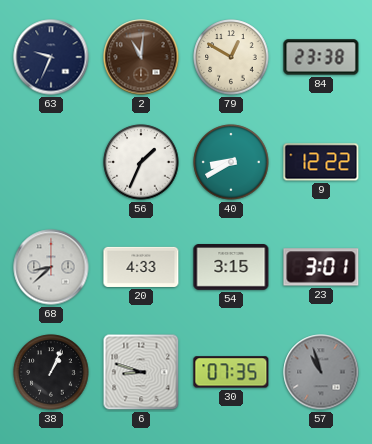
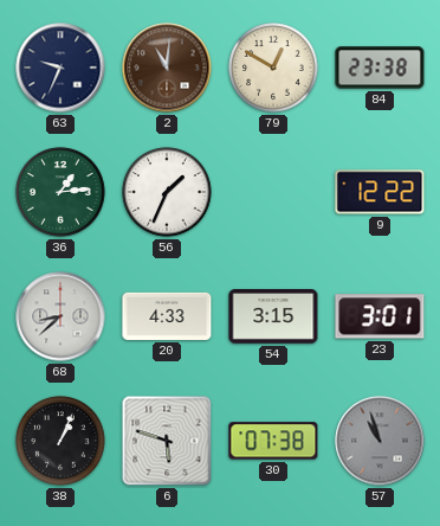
36: none -> 1:14 (60, 192)
40: 8:40 -> none (231, 162)
6: 8:48 -> 5:48 (167, 441)
30: 07:35 -> 07:38 (273, 441)
